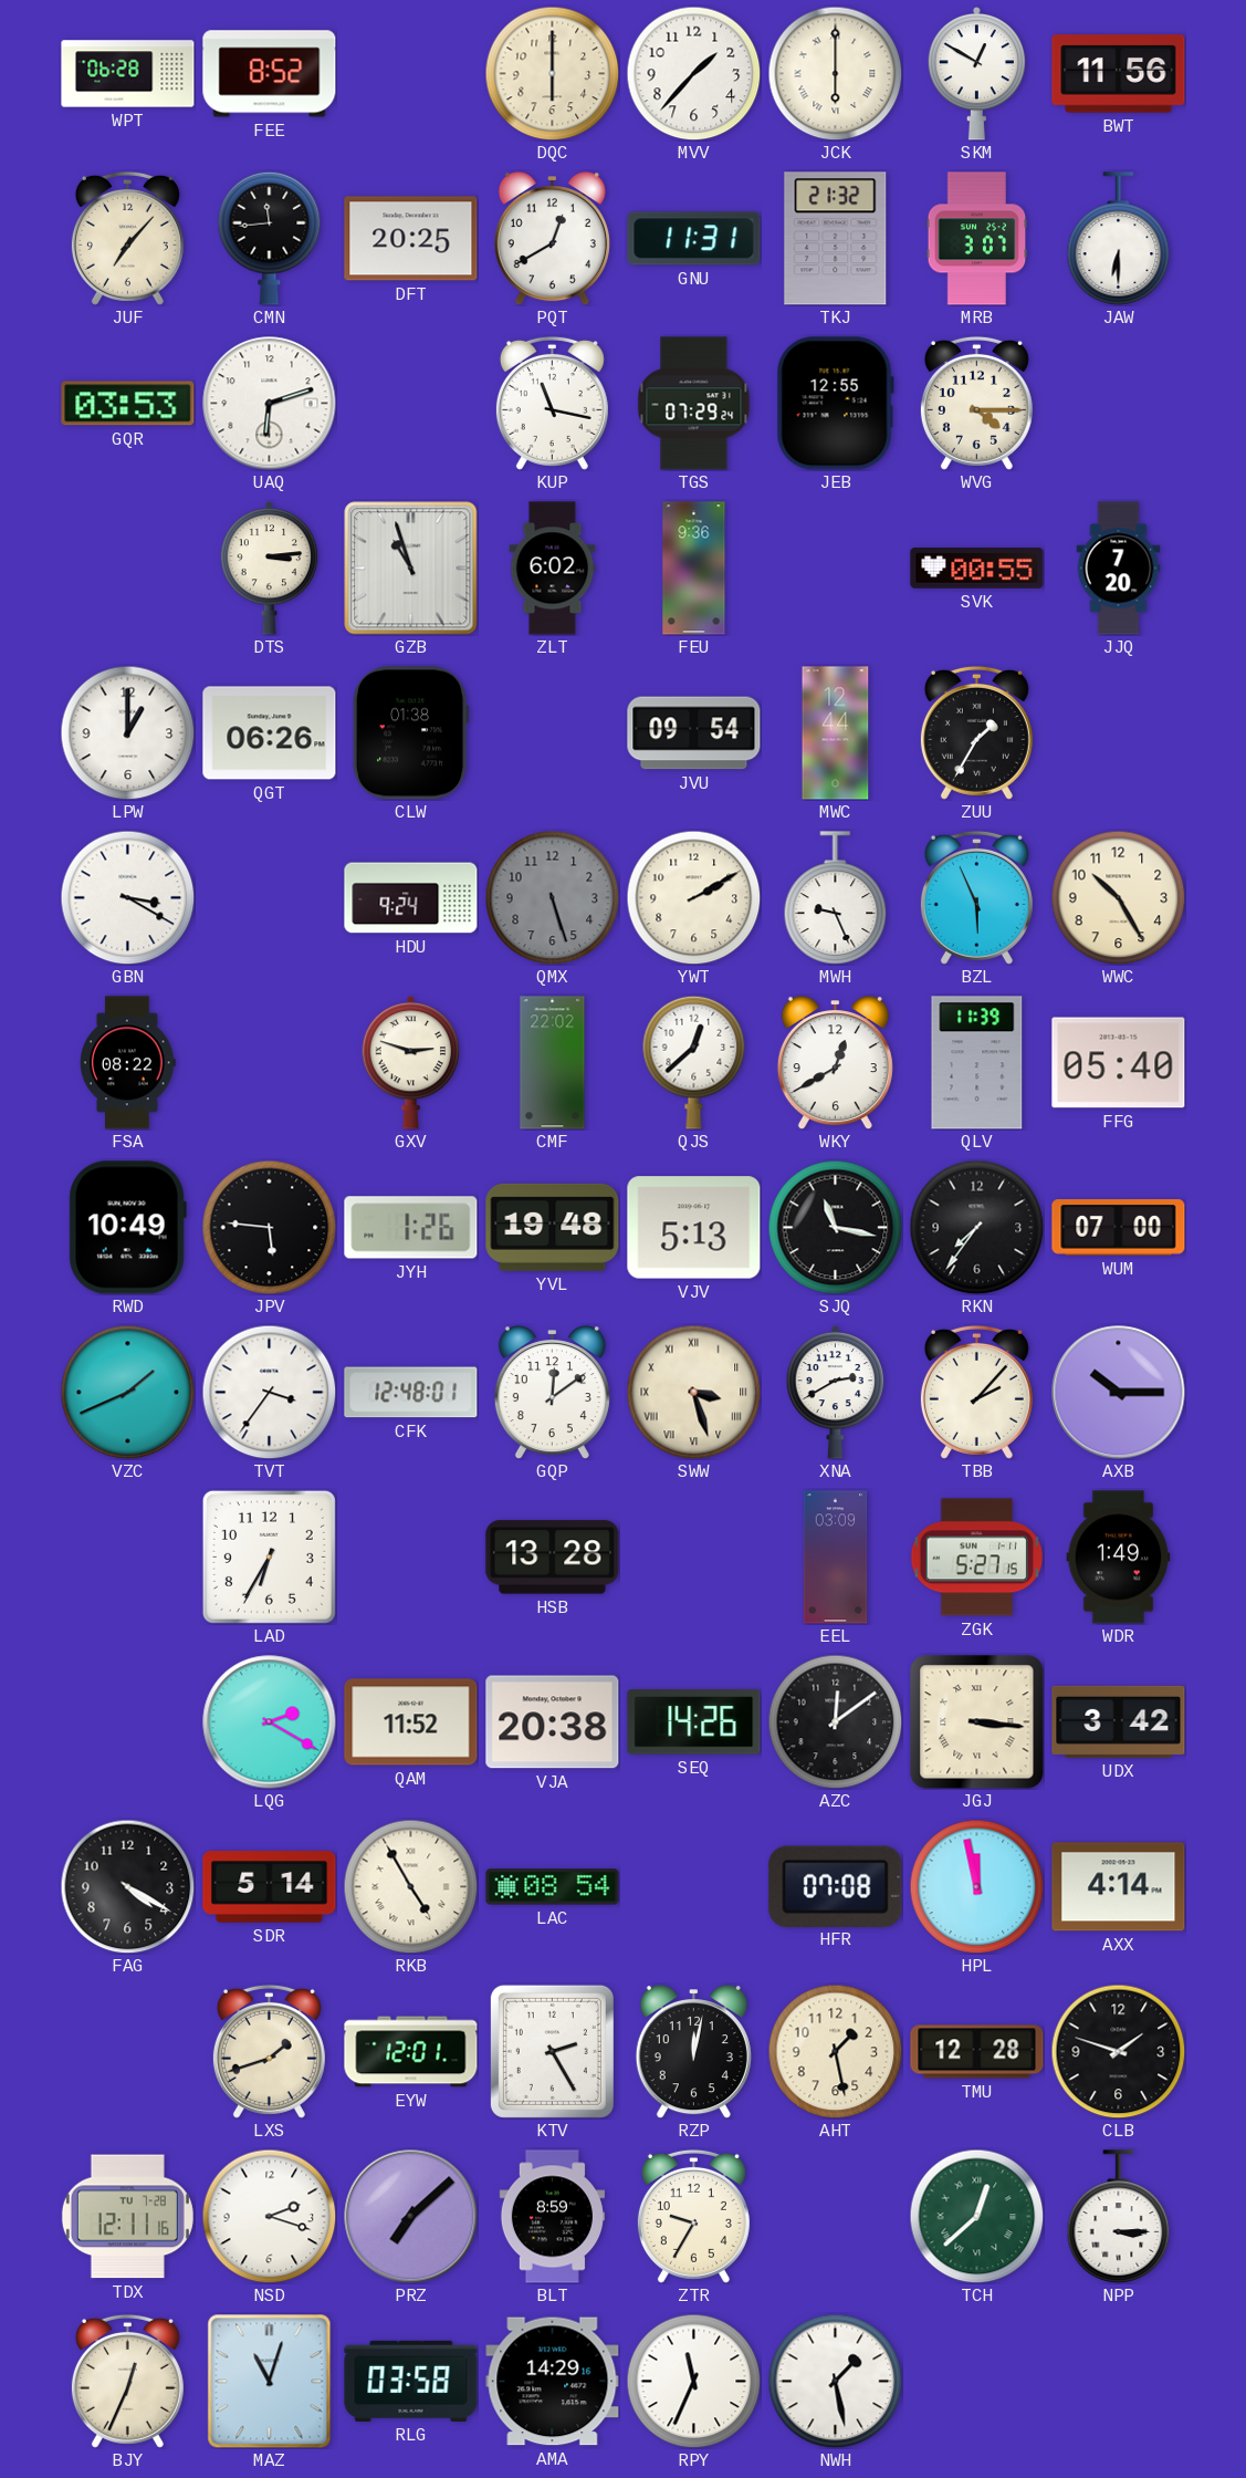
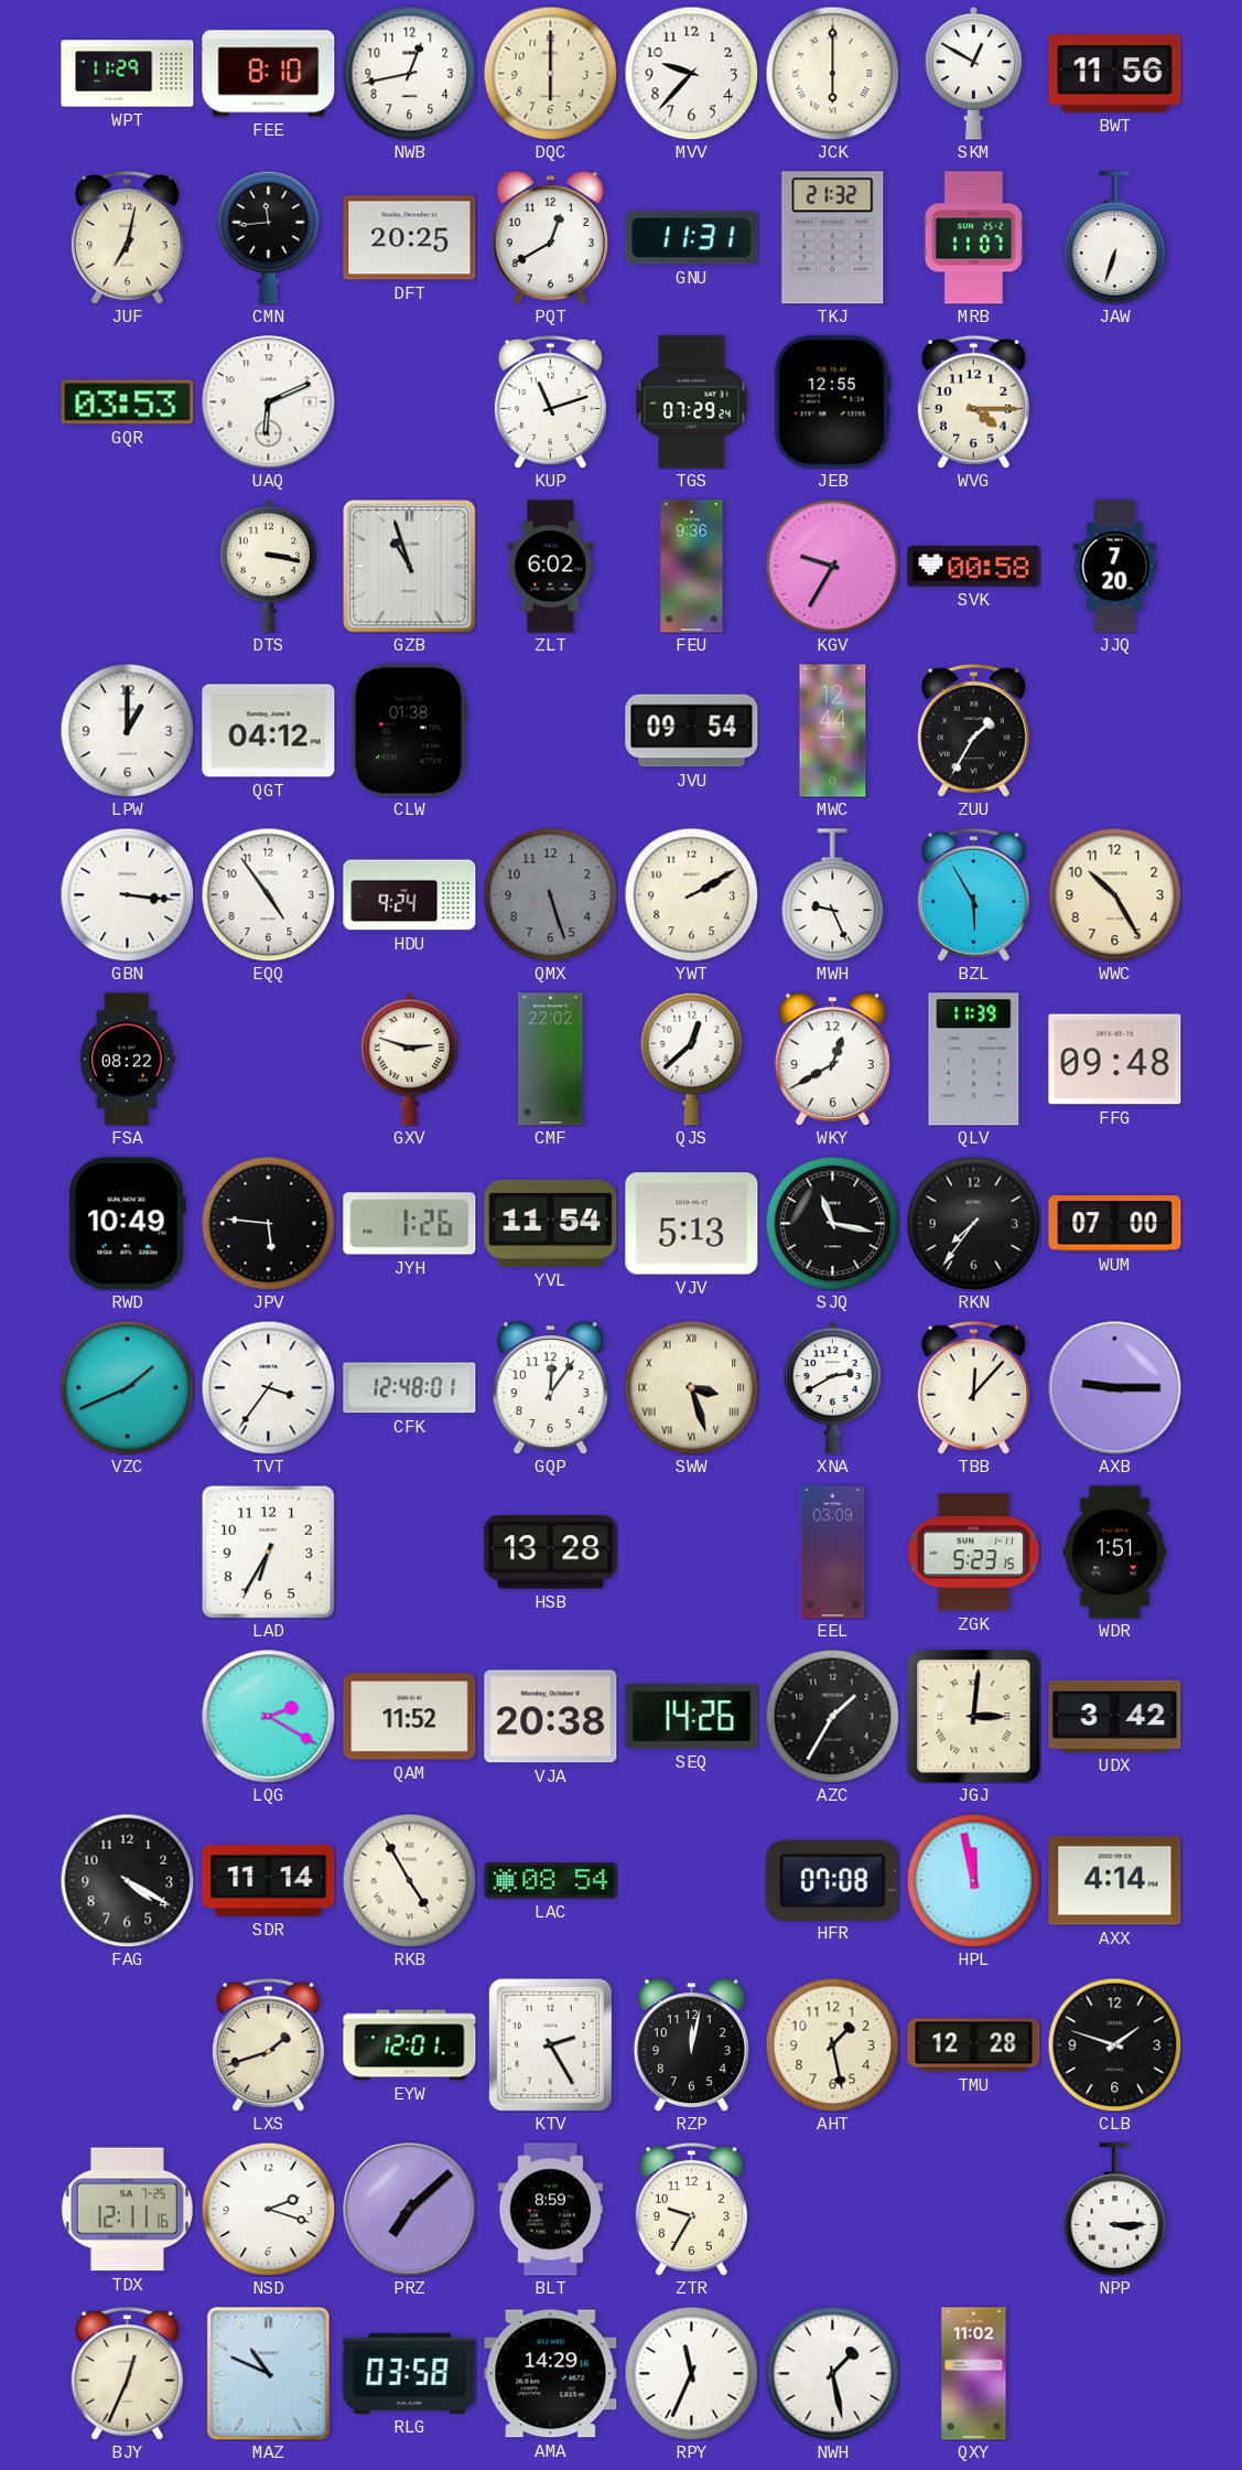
WPT: 06:28 -> 11:29 (128, 74)
FEE: 8:52 -> 8:10 (269, 74)
NWB: none -> 12:43 (409, 73)
MVV: 1:37 -> 9:37 (691, 73)
JUF: 7:07 -> 7:02 (127, 237)
MRB: 3:07 -> 11:07 (974, 238)
JAW: 6:30 -> 6:33 (1115, 238)
UAQ: 6:12 -> 6:11 (269, 402)
KUP: 11:17 -> 11:12 (550, 401)
DTS: 3:14 -> 3:17 (269, 566)
KGV: none -> 9:35 (832, 566)
SVK: 00:55 -> 00:58 (974, 567)
QGT: 06:26 -> 04:12 (269, 731)
GBN: 3:20 -> 3:16 (127, 894)
EQQ: none -> 4:54 (268, 894)
BZL: 5:56 -> 5:55 (973, 894)
FFG: 05:40 -> 09:48 (1115, 1060)
YVL: 19:48 -> 11:54 (551, 1223)
GQP: 12:09 -> 12:06 (550, 1388)
TBB: 2:07 -> 12:07 (973, 1387)
AXB: 10:15 -> 9:15 (1115, 1388)
ZGK: 5:27 -> 5:23 (973, 1553)
WDR: 1:49 -> 1:51 (1115, 1553)
AZC: 12:09 -> 1:35 (832, 1716)
JGJ: 3:16 -> 3:01 (974, 1717)
SDR: 5:14 -> 11:14 (269, 1881)
TDX date: TU 7-28 -> SA 7-25 (127, 2210)
TCH: 12:38 -> none (976, 2216)
MAZ: 11:03 -> 10:49 (269, 2374)
QXY: none -> 11:02 (974, 2374)
